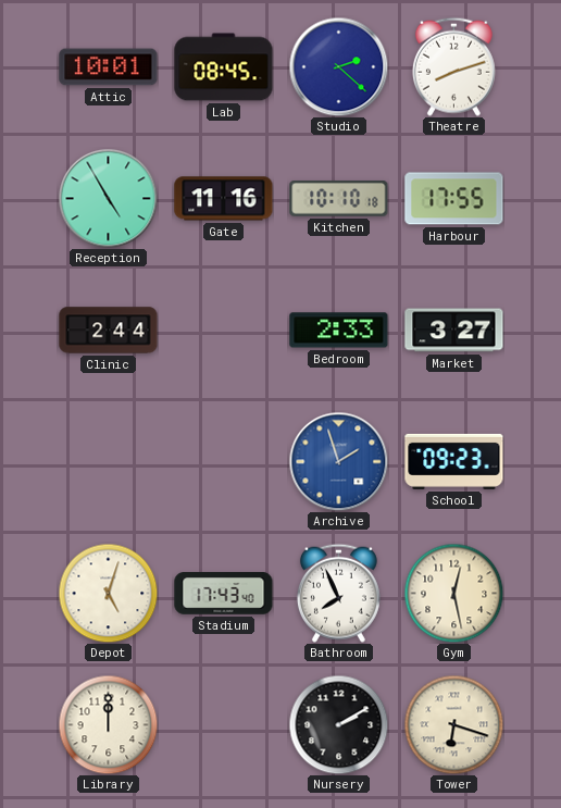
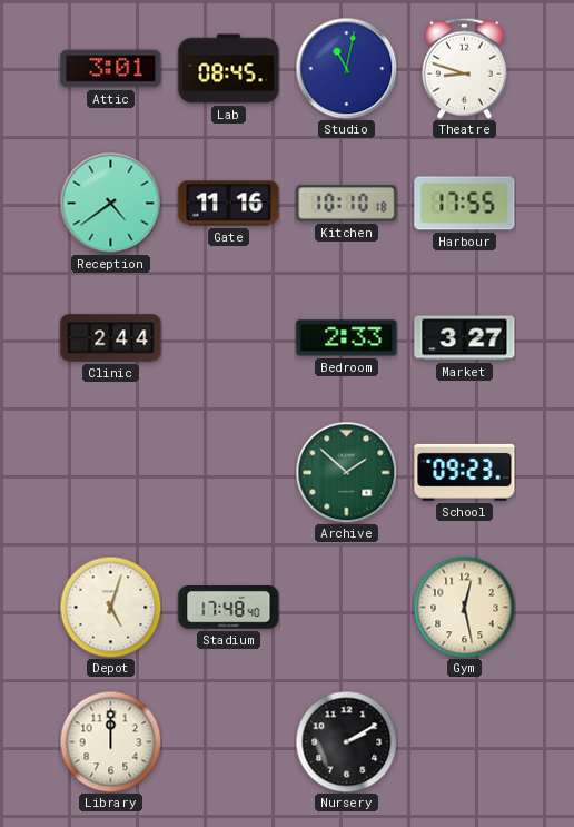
Attic: 10:01 -> 3:01 (111, 69)
Studio: 2:22 -> 11:02 (346, 68)
Theatre: 8:12 -> 8:48 (464, 68)
Reception: 4:55 -> 4:39 (110, 203)
Archive: 1:57 -> 1:52 (346, 472)
Archive dial: blue -> green (346, 472)
Stadium: 17:43 -> 17:48 (229, 608)
Bathroom: 7:56 -> none (338, 593)
Tower: 6:18 -> none (453, 724)
